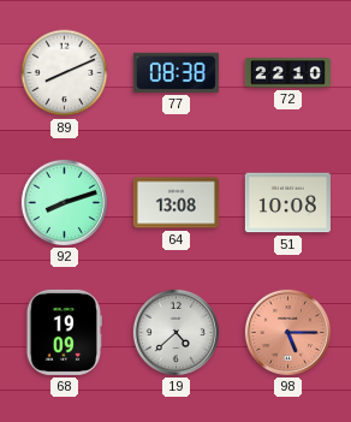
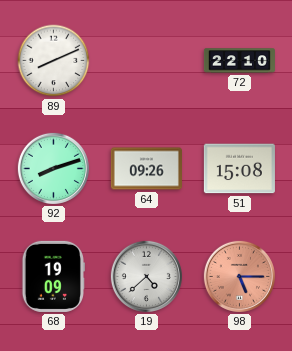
77: 08:38 -> none (175, 72)
64: 13:08 -> 09:26 (146, 169)
51: 10:08 -> 15:08 (239, 169)
